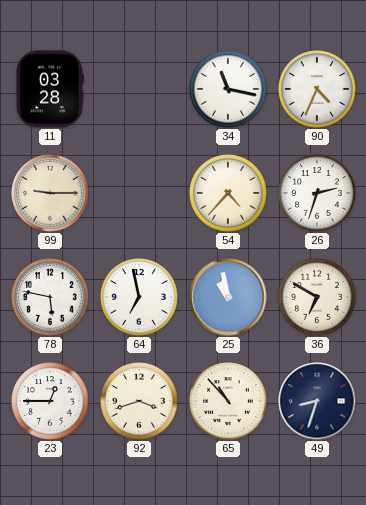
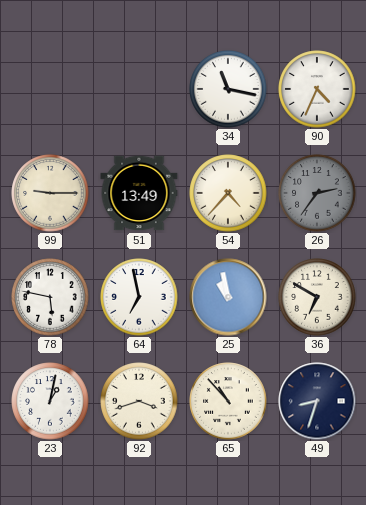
11: 03:28 -> none (49, 89)
51: none -> 13:49 (139, 193)
26: 2:33 -> 2:36 (317, 193)
26 dial: white -> grey (317, 193)
23: 12:45 -> 1:02 (50, 401)
